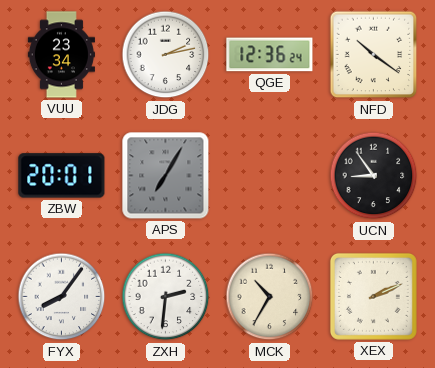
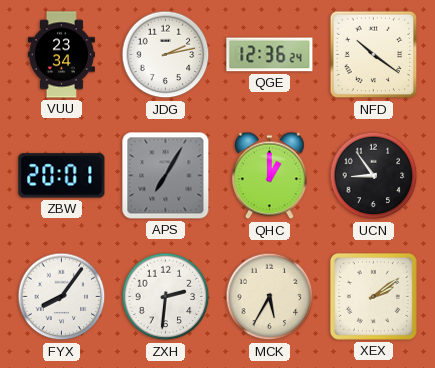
QHC: none -> 1:00 (269, 176)
MCK: 10:35 -> 5:35 (270, 297)
XEX: 2:11 -> 2:09 (373, 296)
